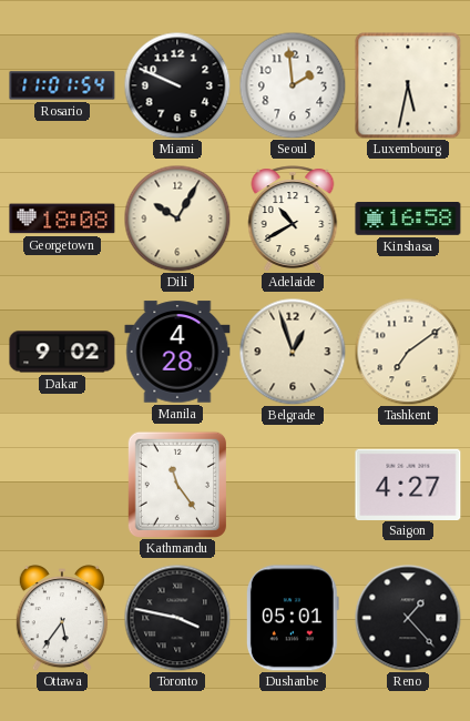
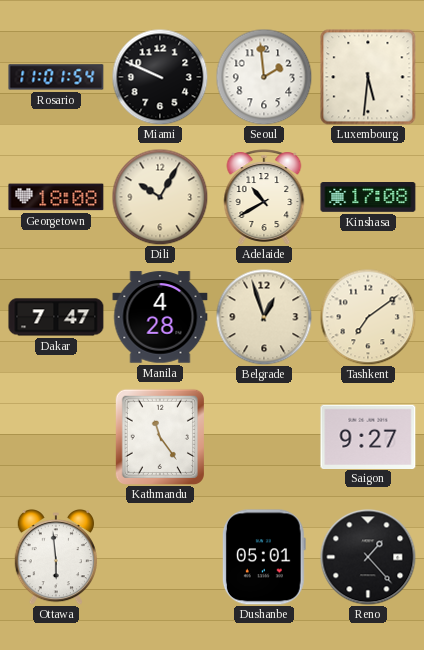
Luxembourg: 5:32 -> 5:31 (368, 77)
Kinshasa: 16:58 -> 17:08 (368, 197)
Dakar: 9:02 -> 7:47 (56, 317)
Saigon: 4:27 -> 9:27 (368, 436)
Ottawa: 5:36 -> 5:59 (56, 558)
Toronto: 3:47 -> none (177, 618)
